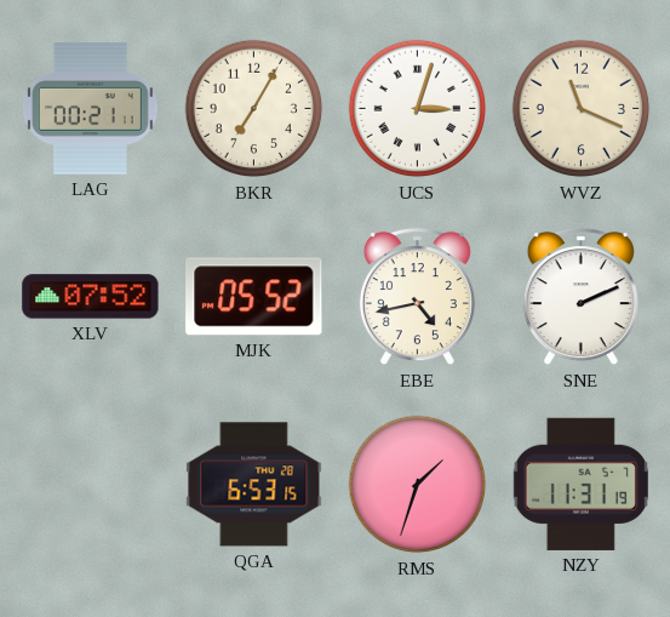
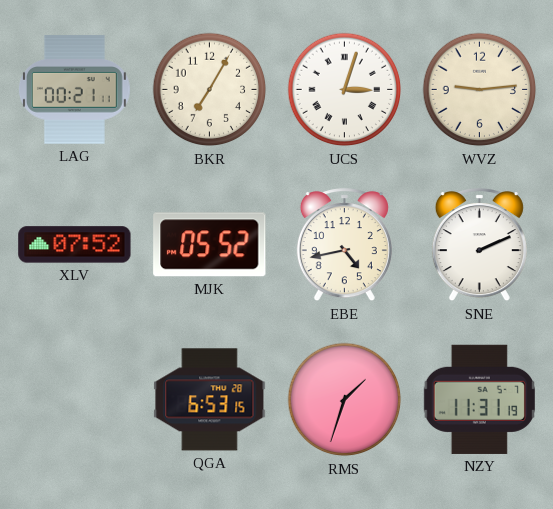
WVZ: 11:19 -> 9:14 (480, 90)
